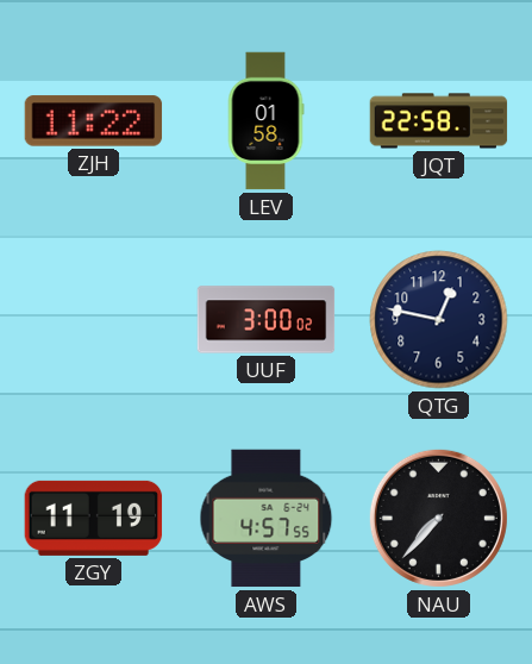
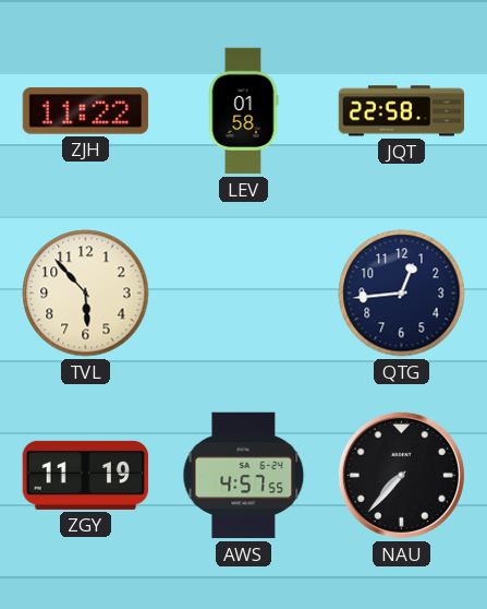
TVL: none -> 5:53 (86, 294)
UUF: 3:00 -> none (267, 320)
QTG: 12:47 -> 12:44 (402, 294)
